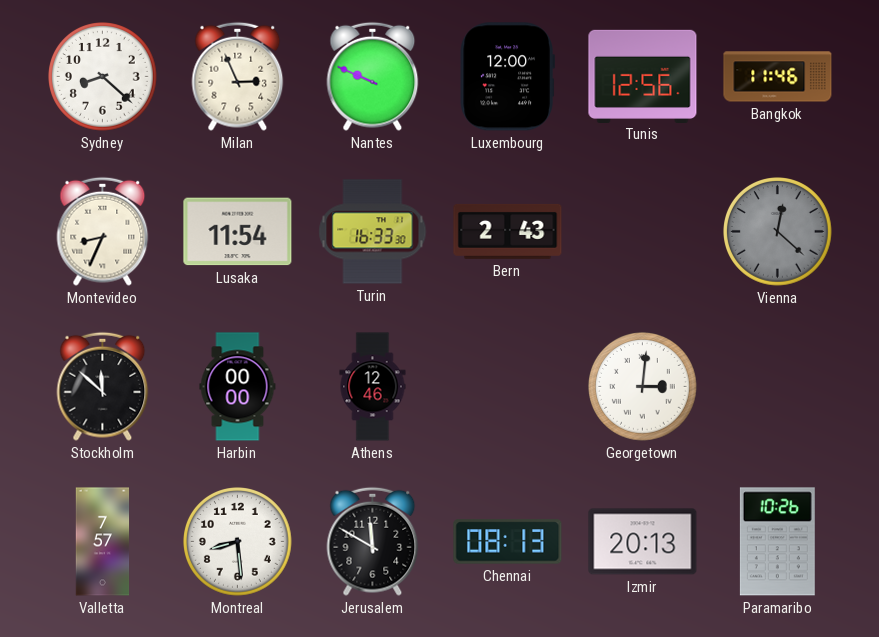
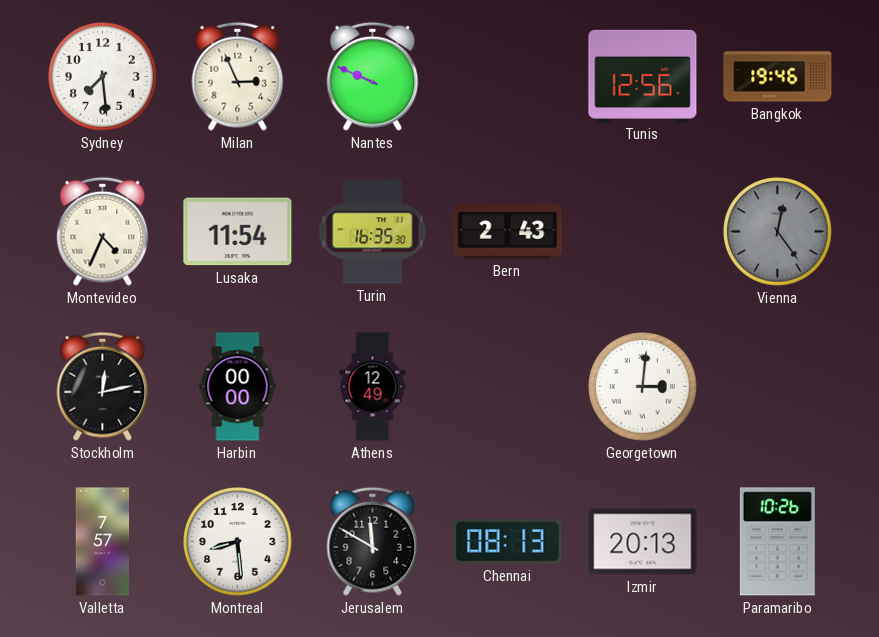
Sydney: 8:22 -> 7:29 (103, 77)
Luxembourg: 12:00 -> none (507, 77)
Bangkok: 11:46 -> 19:46 (778, 77)
Montevideo: 8:34 -> 4:34 (103, 231)
Turin: 16:33 -> 16:35 (373, 232)
Vienna: 12:22 -> 12:24 (778, 232)
Stockholm: 11:52 -> 12:13 (103, 386)
Athens: 12:46 -> 12:49 (373, 387)
